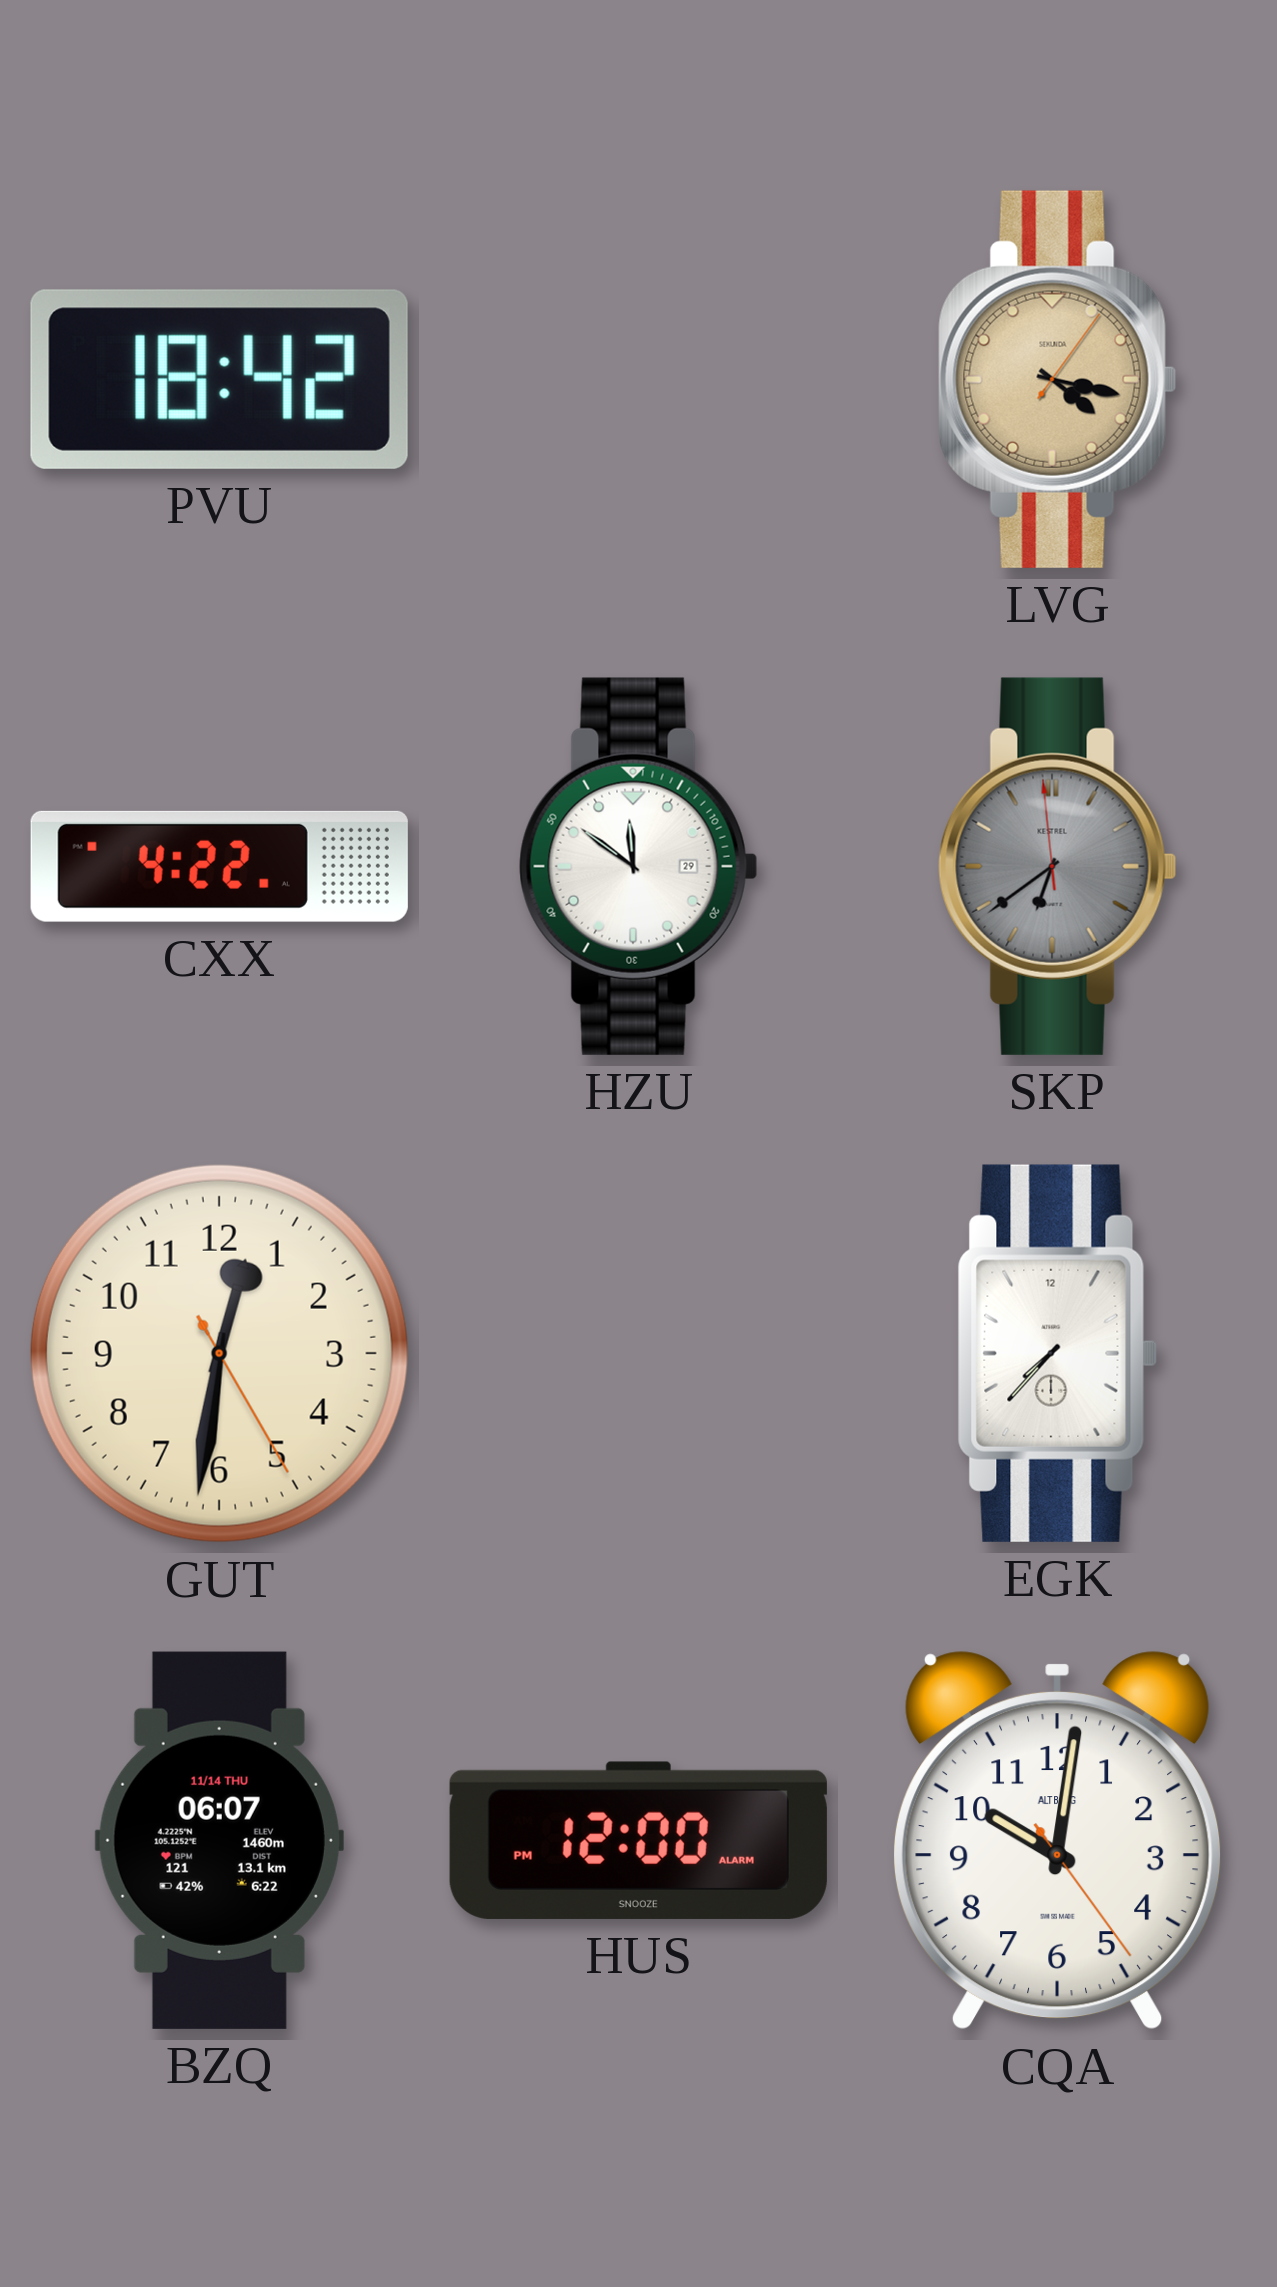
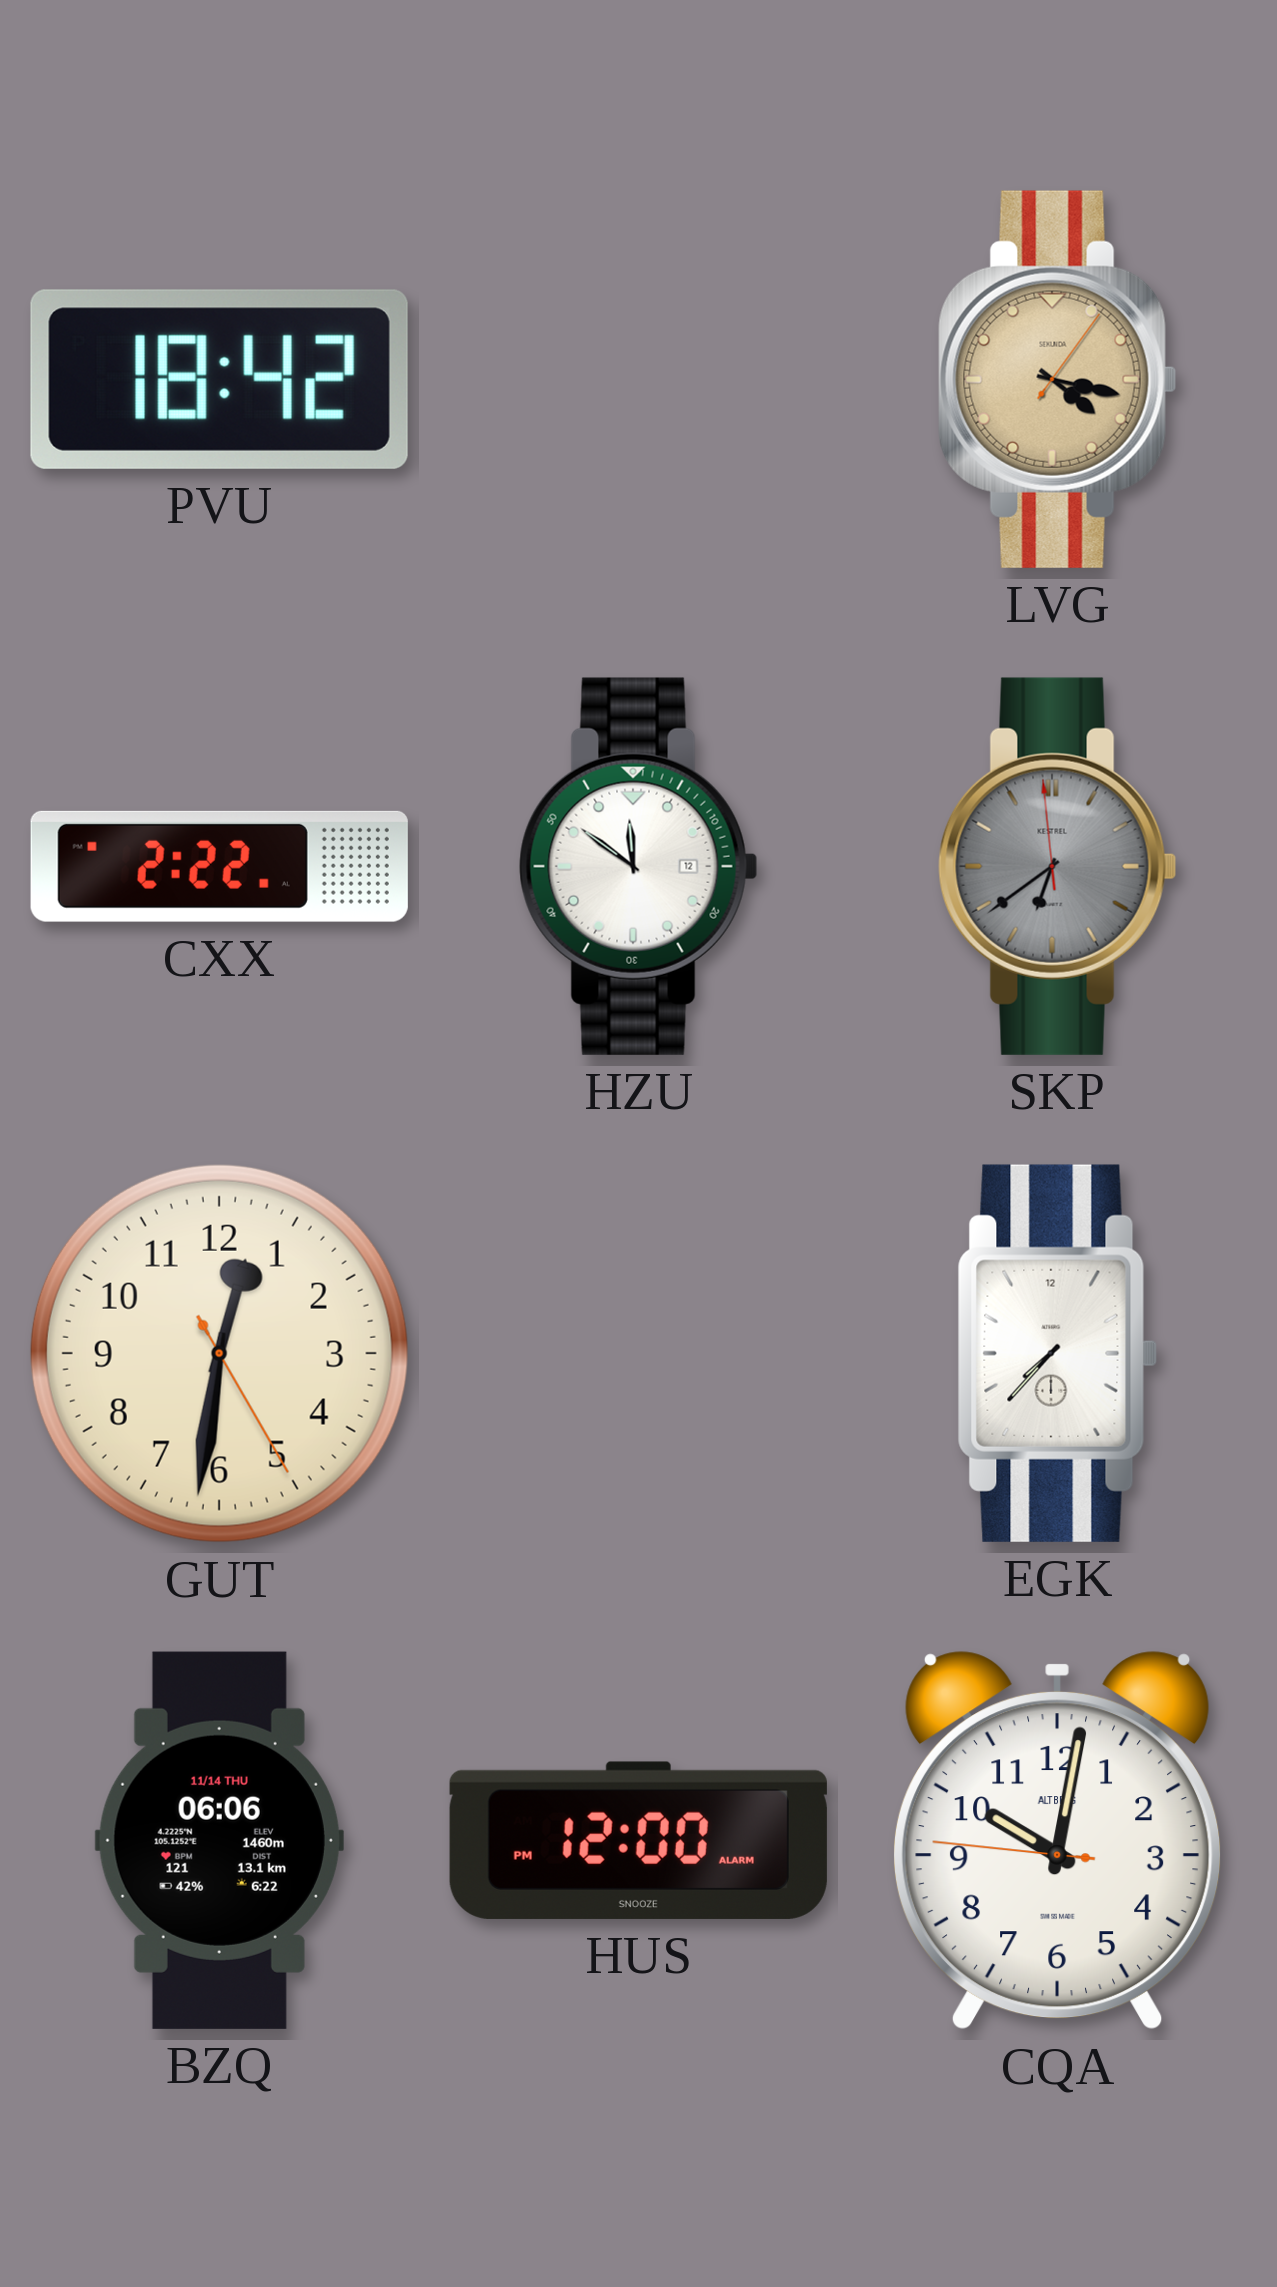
CXX: 4:22 -> 2:22 (219, 866)
HZU date: 29 -> 12 (639, 866)
BZQ: 06:07 -> 06:06 (219, 1840)
CQA: 10:01:24 -> 10:01:46 (1058, 1841)
